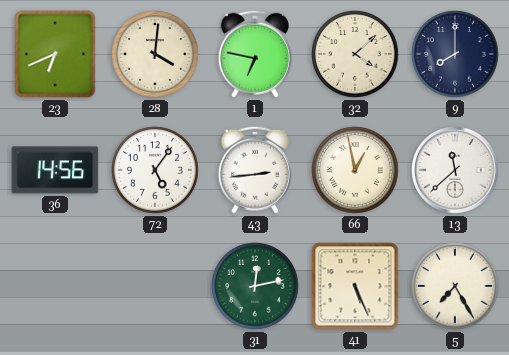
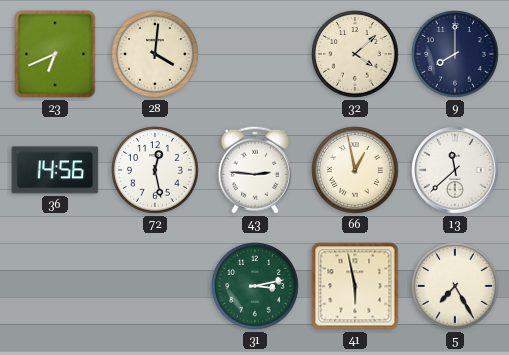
1: 6:47 -> none (255, 54)
72: 5:06 -> 12:28 (156, 171)
43: 2:44 -> 2:46 (255, 170)
31: 12:13 -> 3:13 (256, 287)
41: 5:26 -> 5:58 (355, 286)
